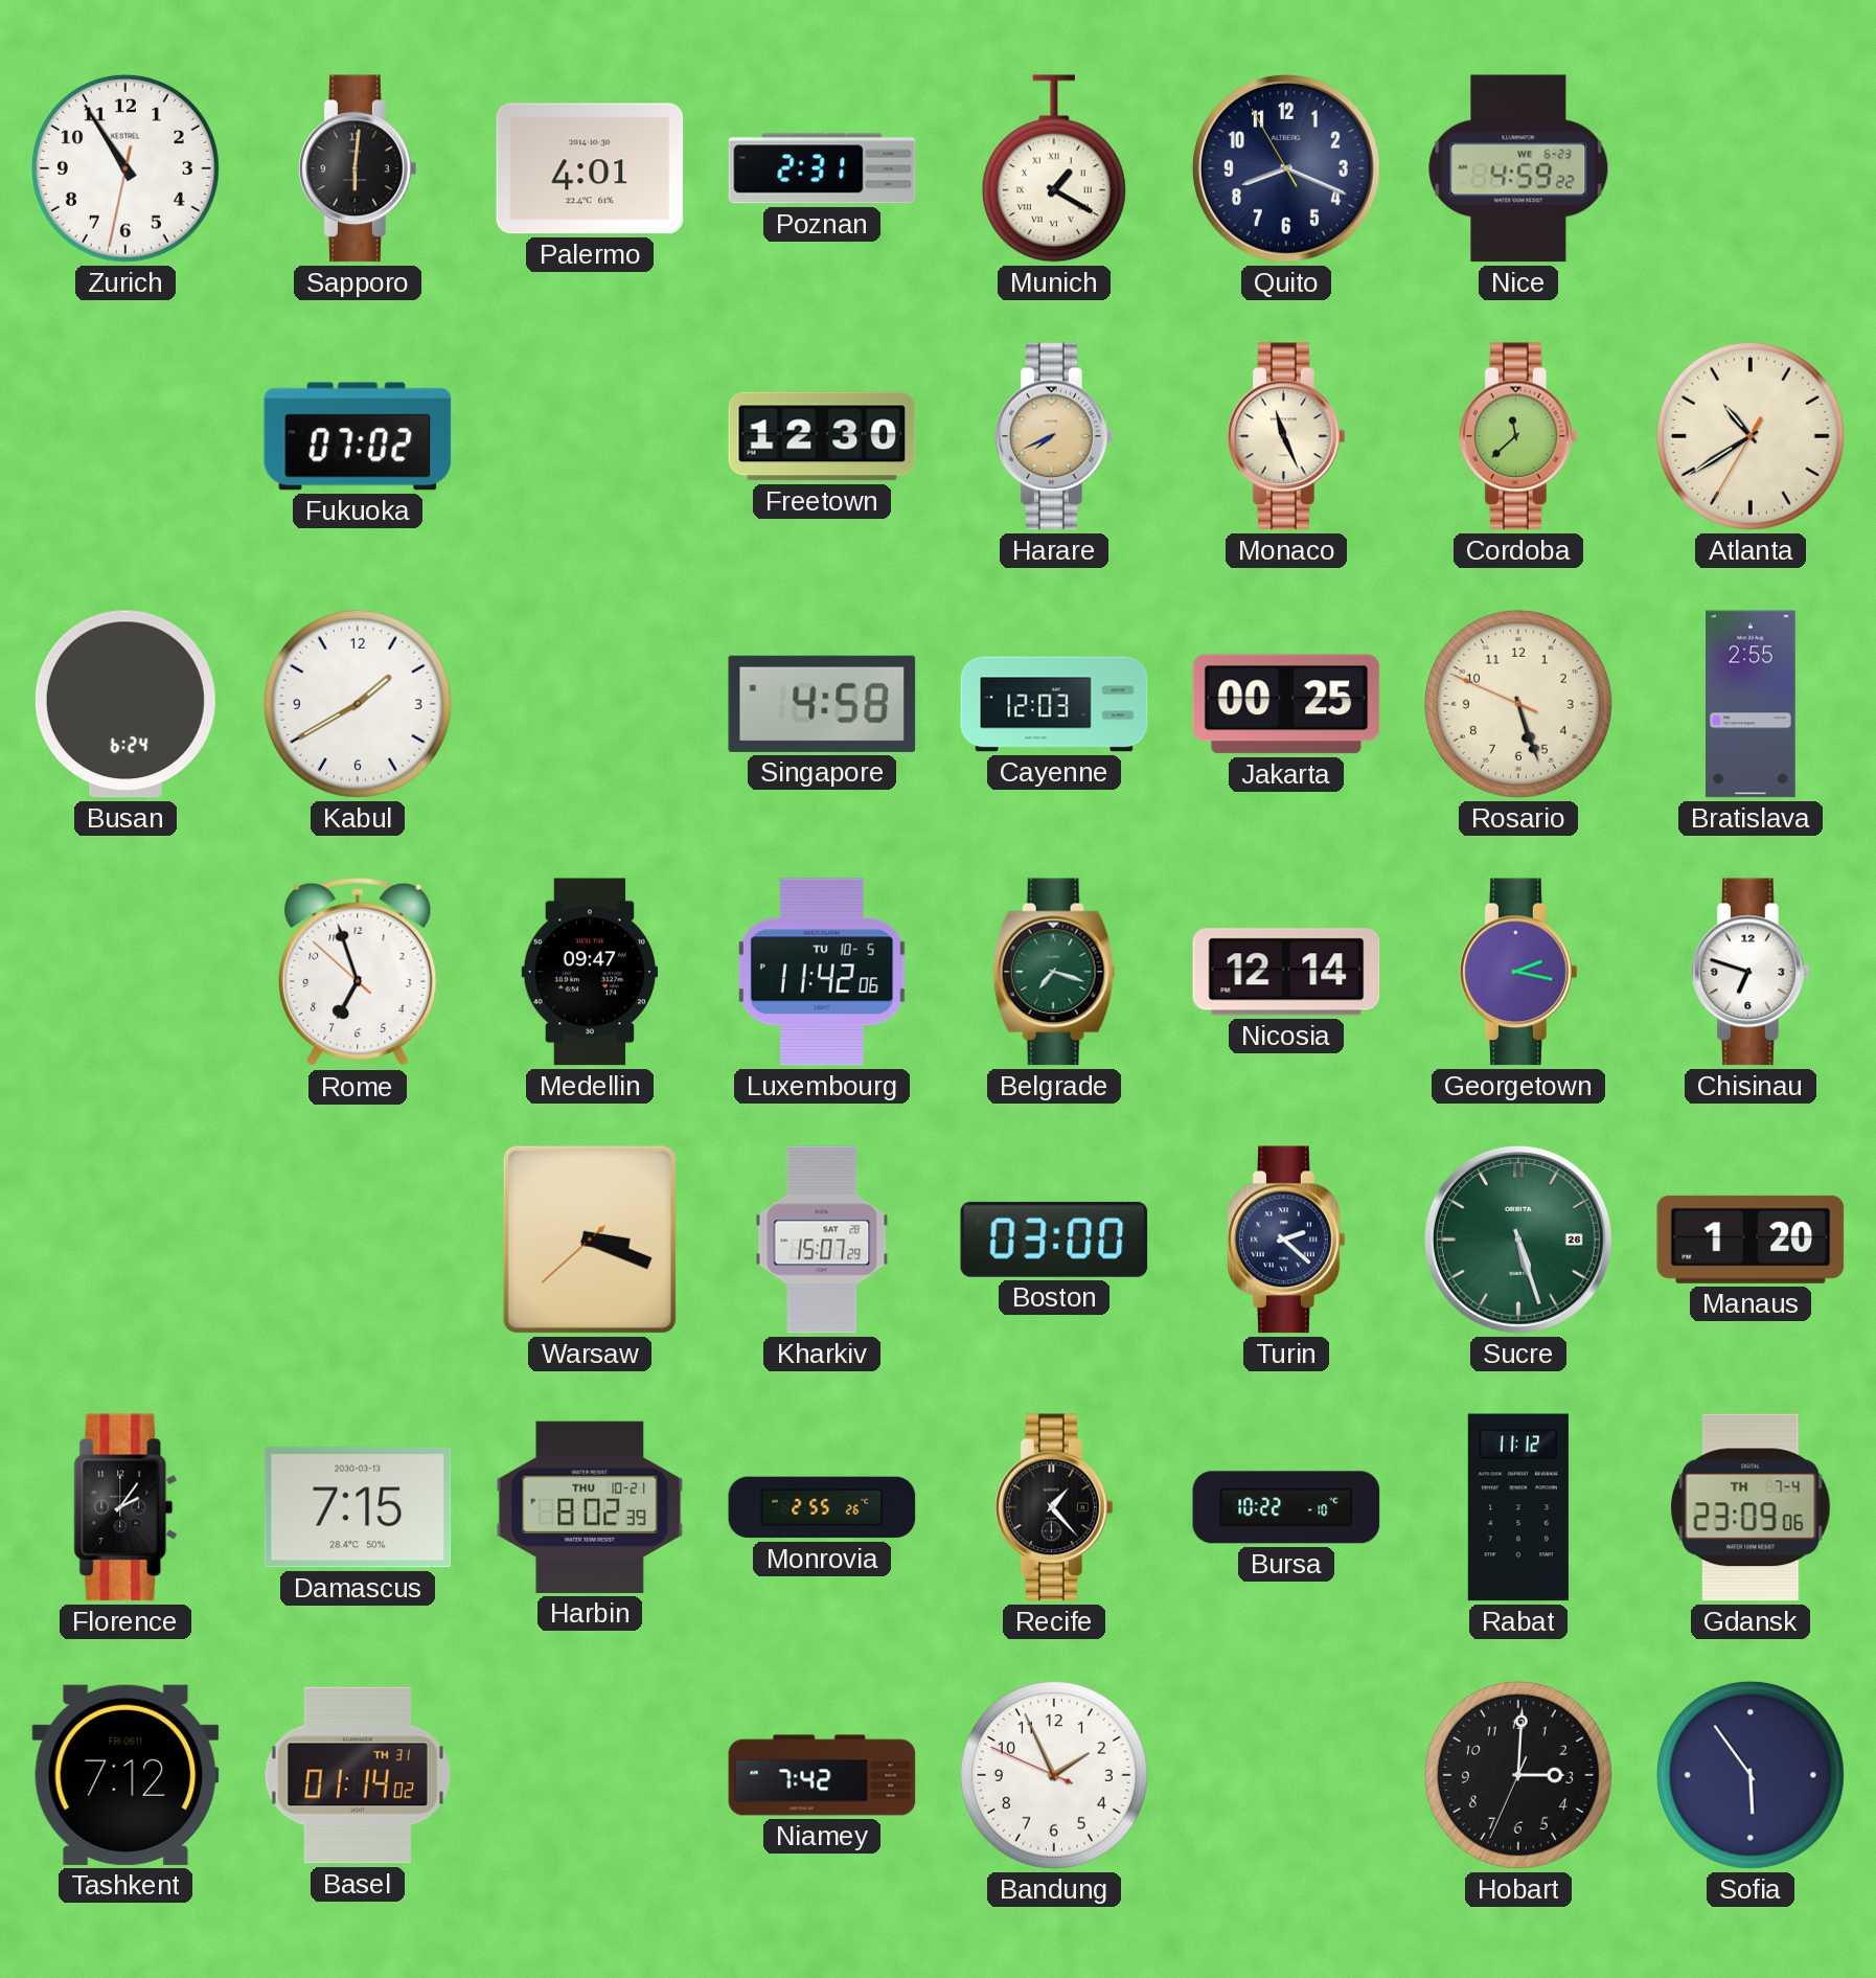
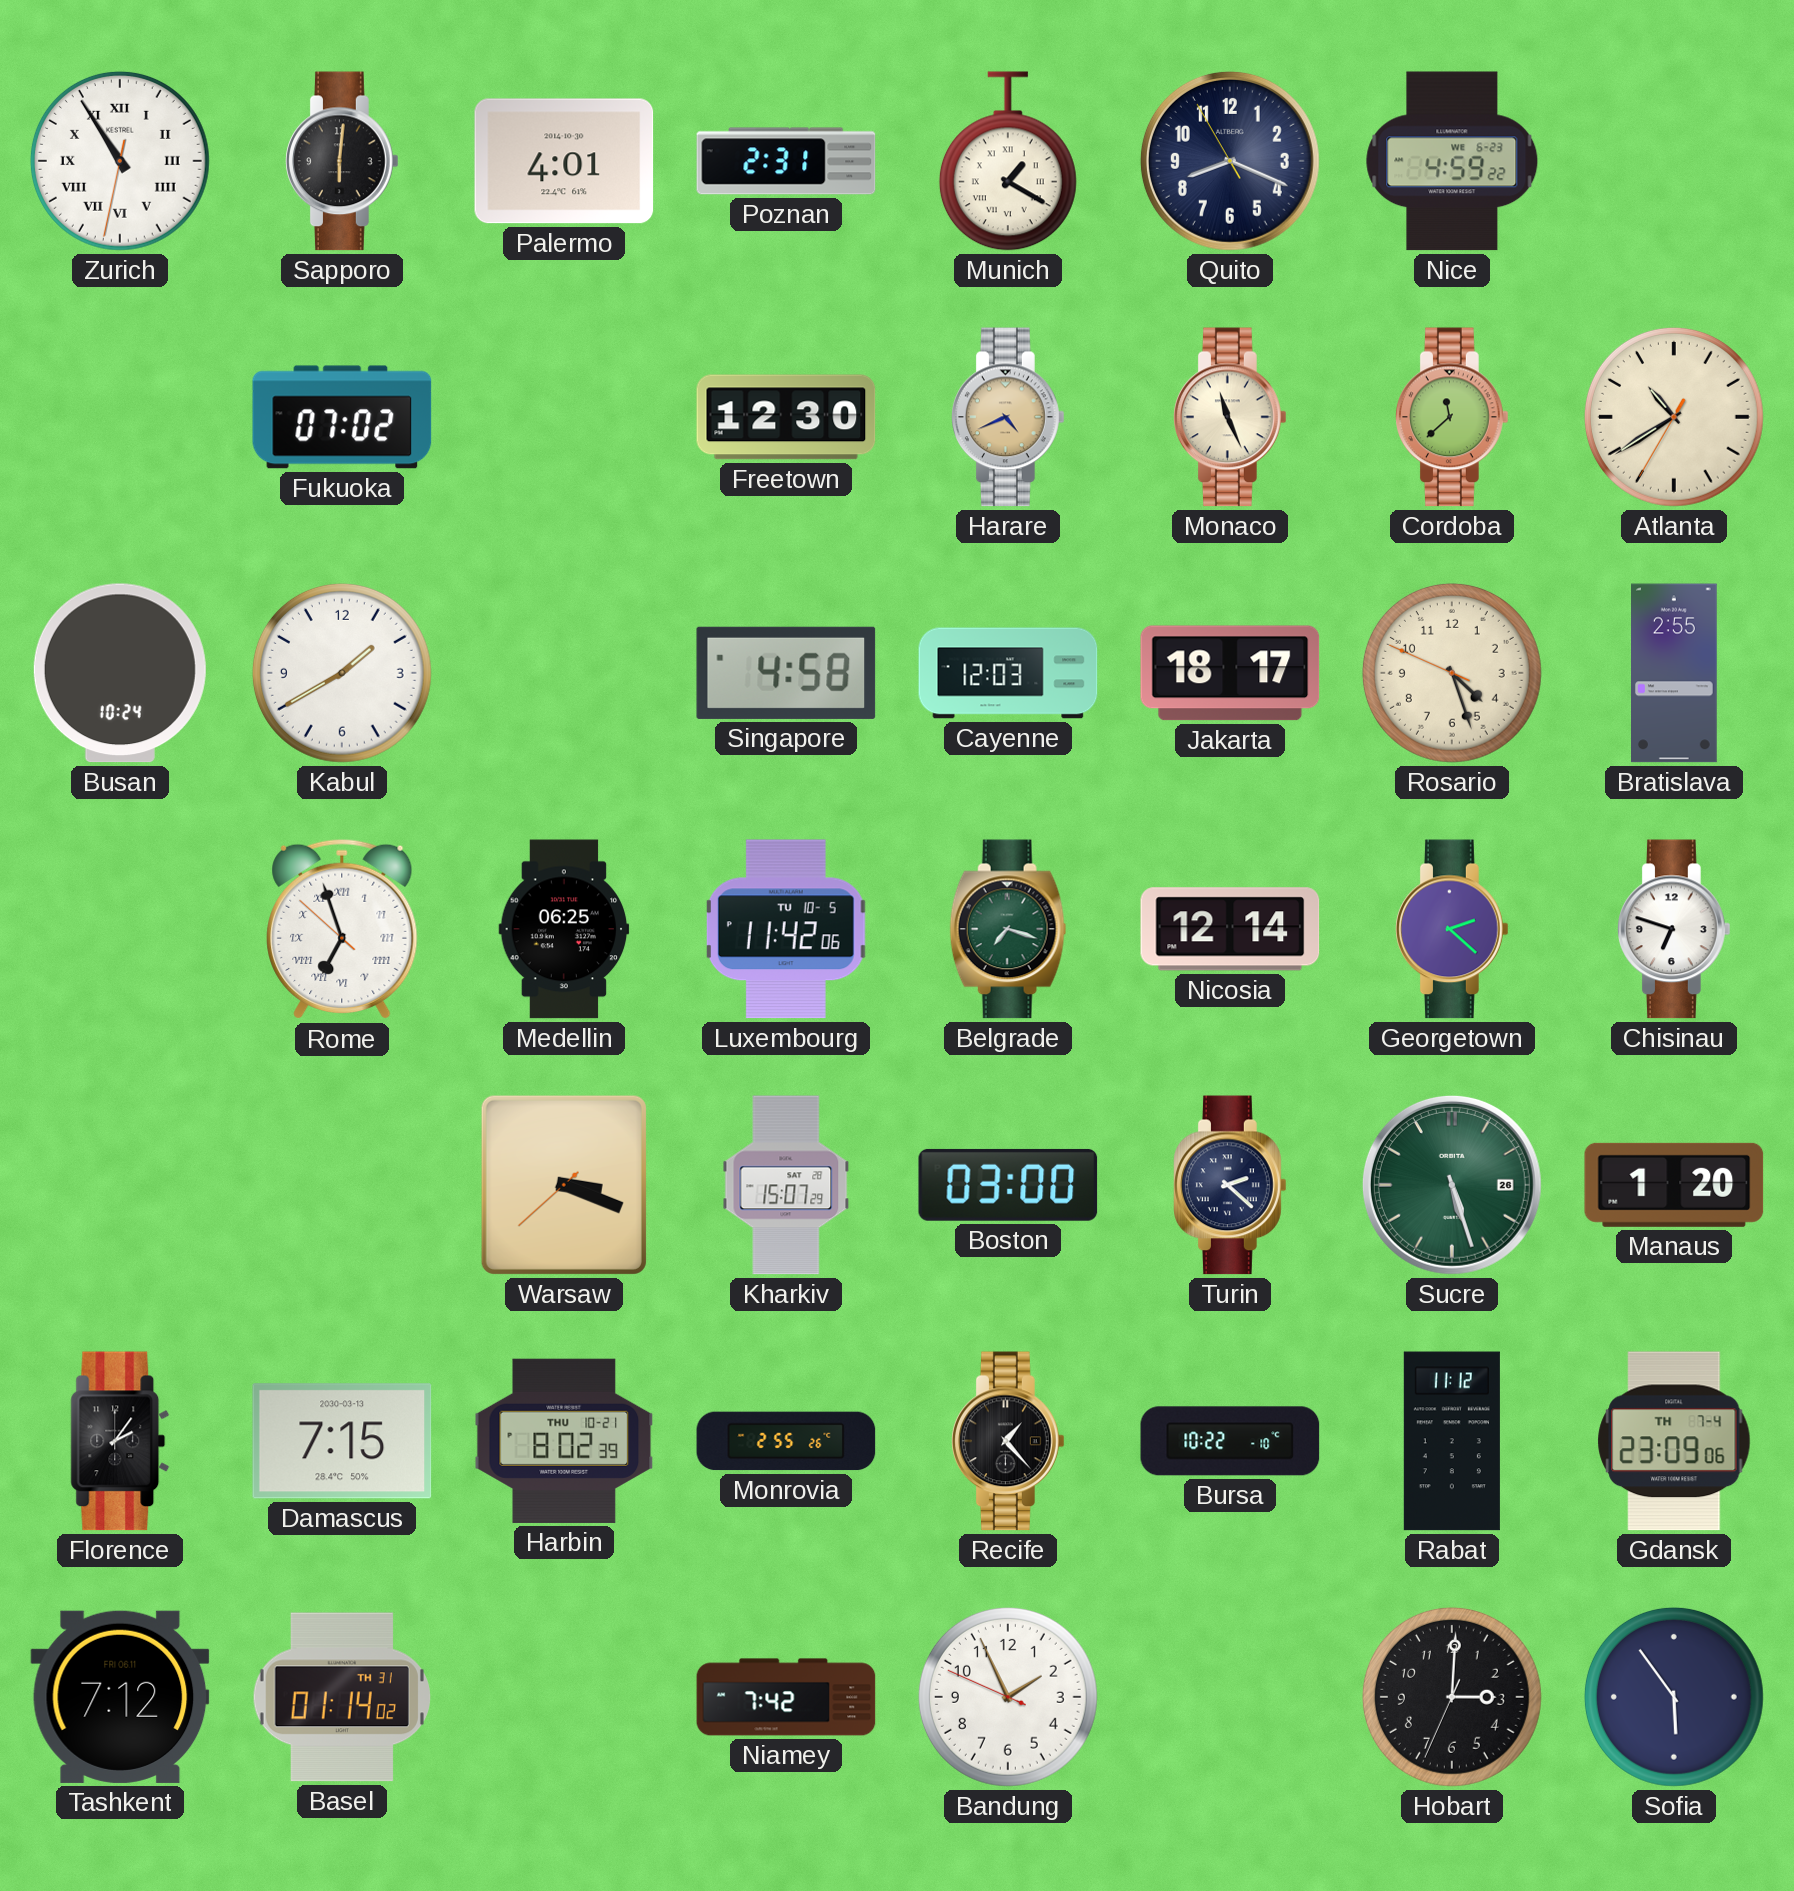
Zurich numerals: Arabic -> Roman (120, 161)
Harare: 7:41 -> 4:41 (1009, 417)
Busan: 6:24 -> 10:24 (120, 673)
Jakarta: 00:25 -> 18:17 (1230, 673)
Rosario: 5:26 -> 4:26 (1452, 673)
Rome numerals: Arabic -> Roman (342, 929)
Medellin: 09:47 -> 06:25 (564, 929)
Georgetown: 2:17 -> 2:22 (1453, 929)
